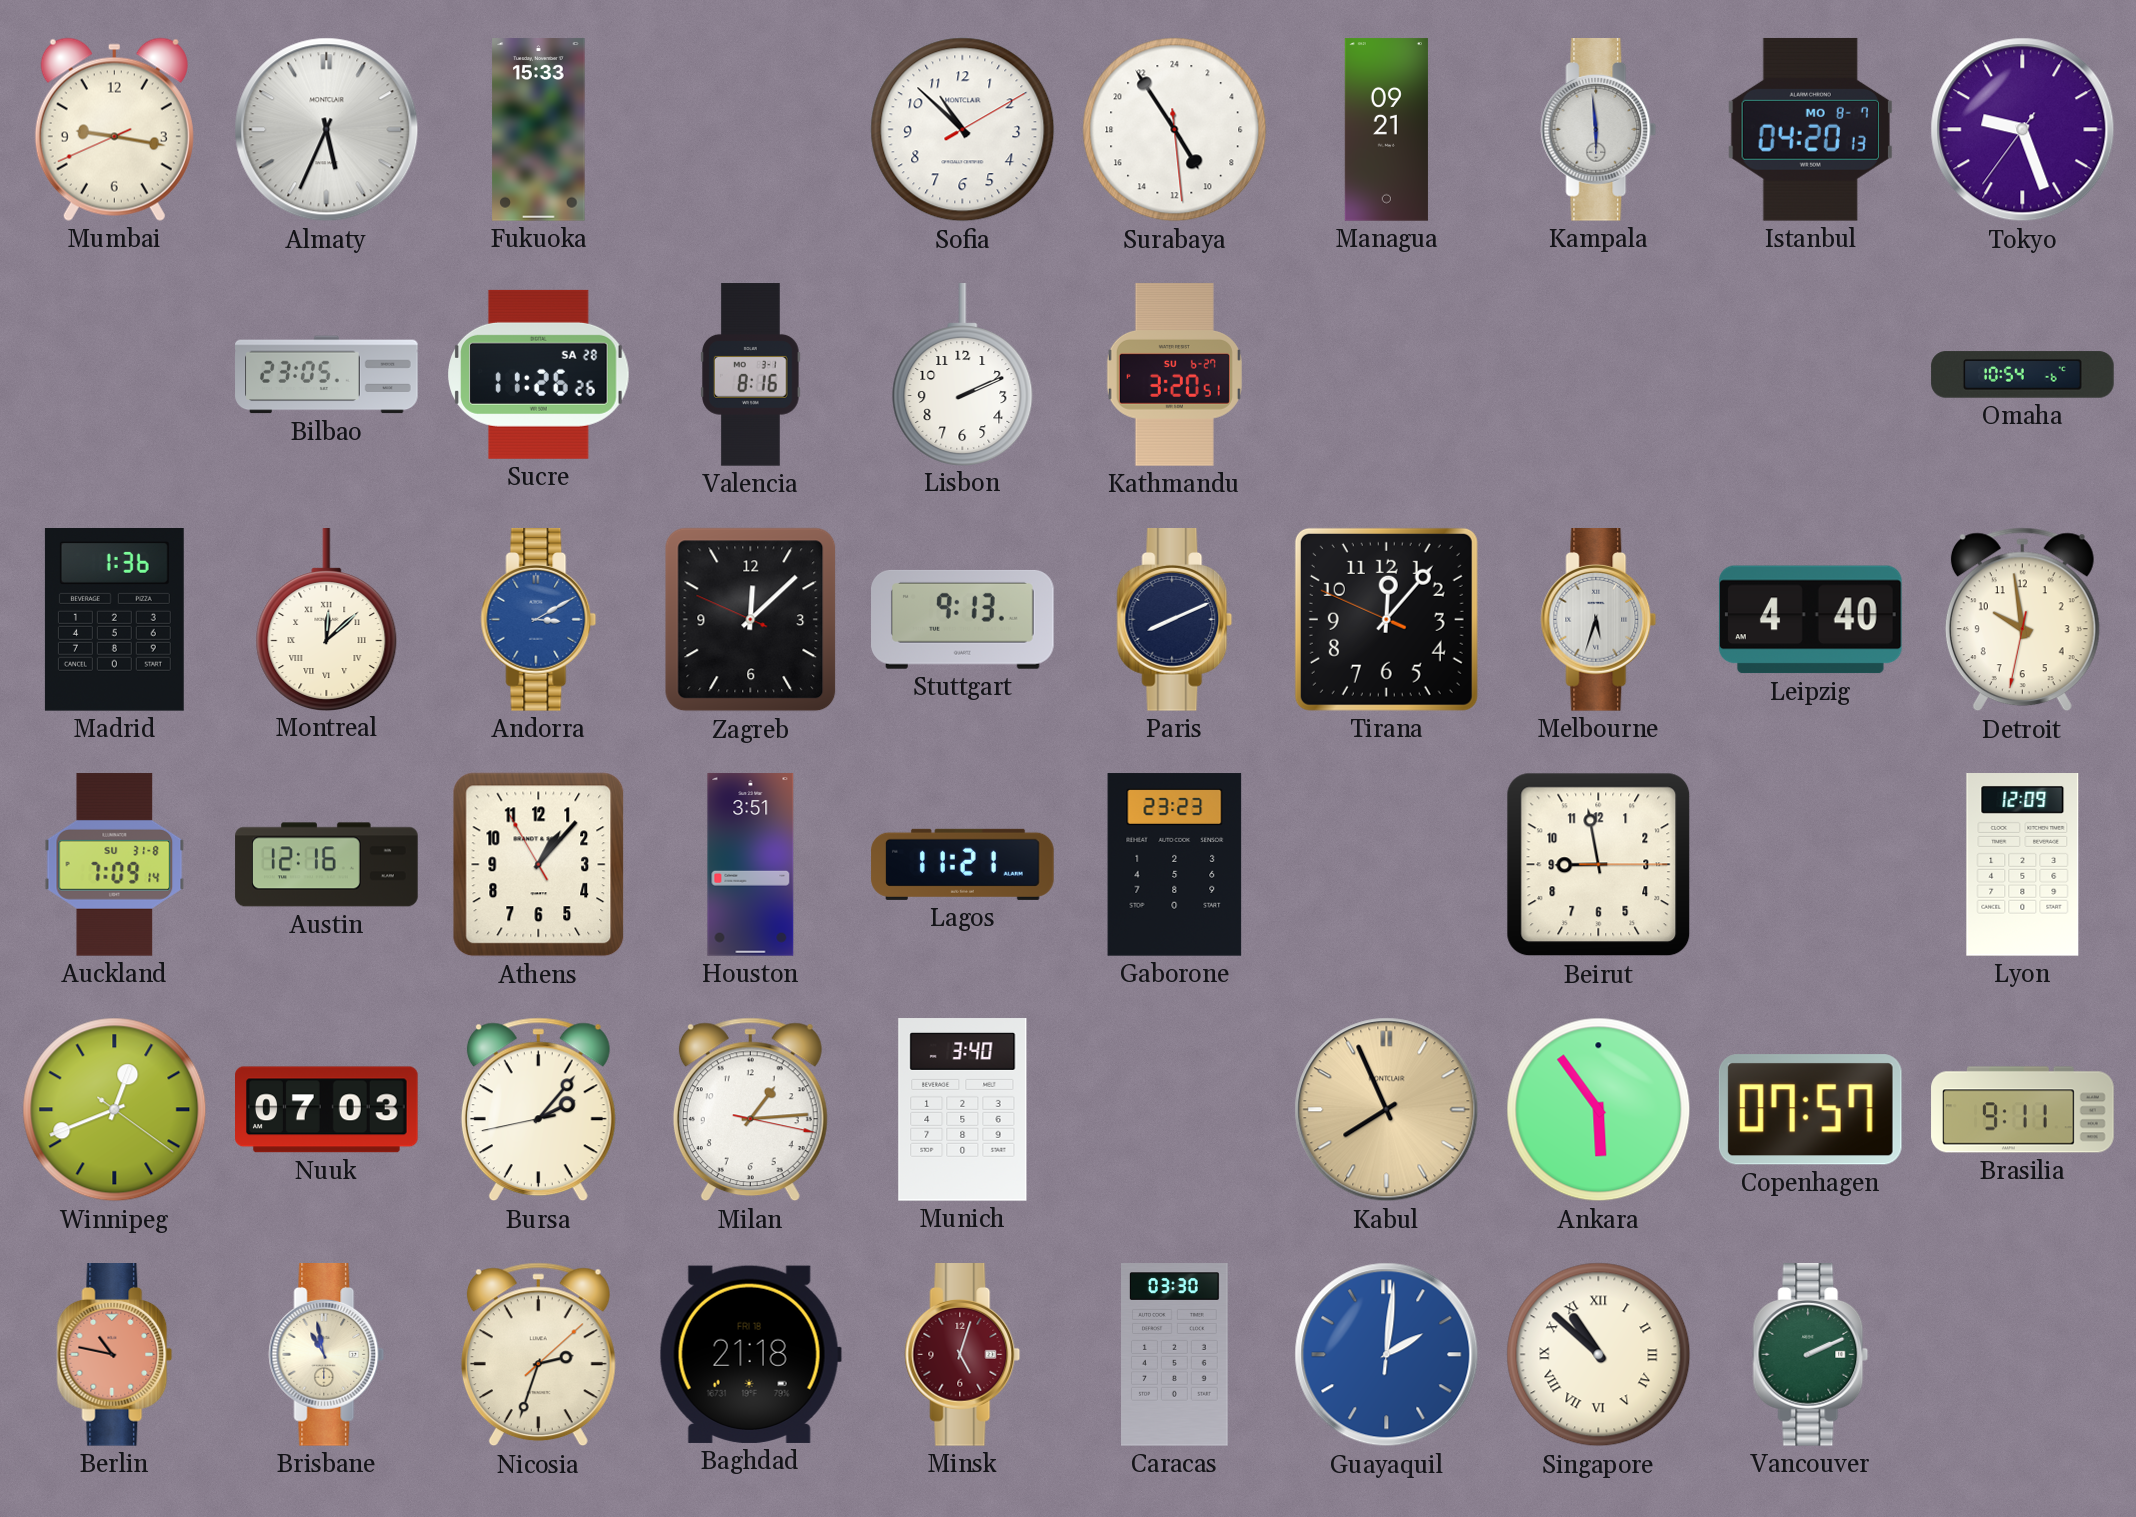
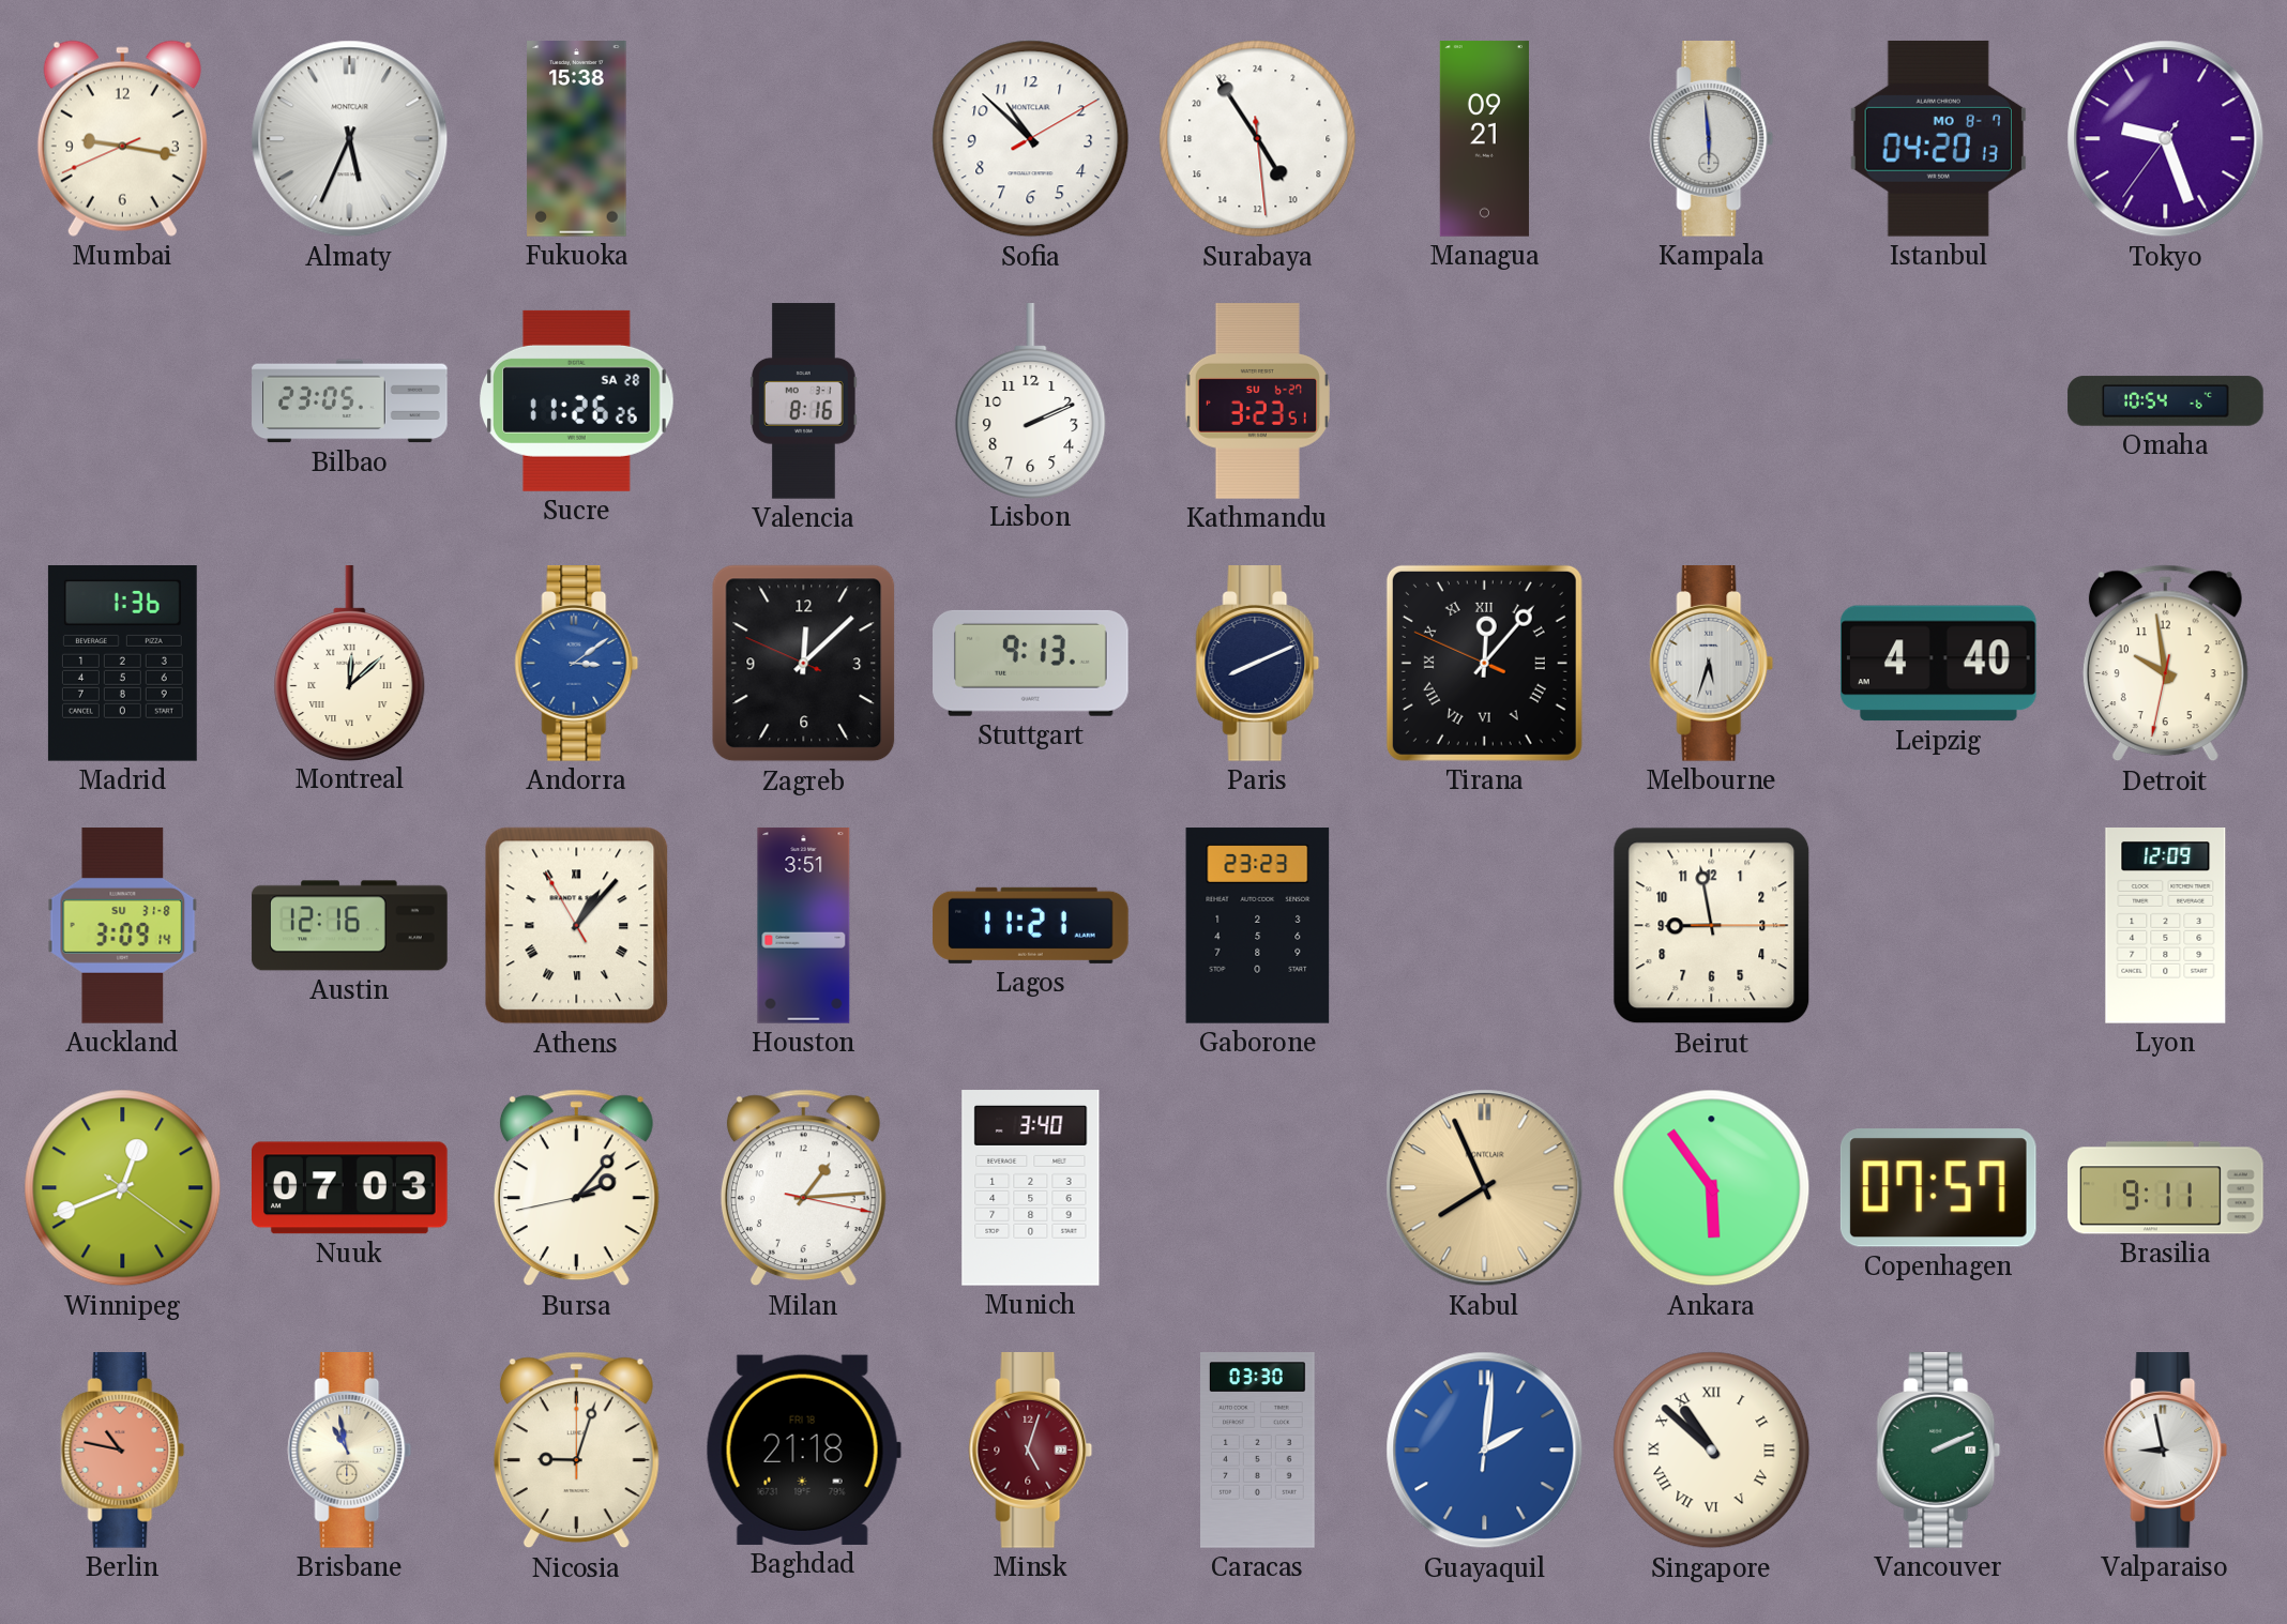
Fukuoka: 15:33 -> 15:38 (577, 139)
Kathmandu: 3:20 -> 3:23 (1257, 401)
Andorra: 3:10 -> 3:09 (577, 664)
Tirana numerals: Arabic -> Roman (1484, 663)
Auckland: 7:09 -> 3:09 (123, 926)
Athens numerals: Arabic -> Roman (577, 926)
Nicosia: 2:33 -> 9:03 (576, 1451)
Valparaiso: none -> 8:58 (2166, 1451)
